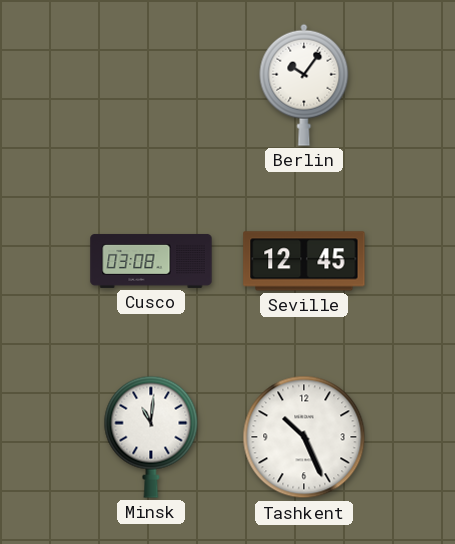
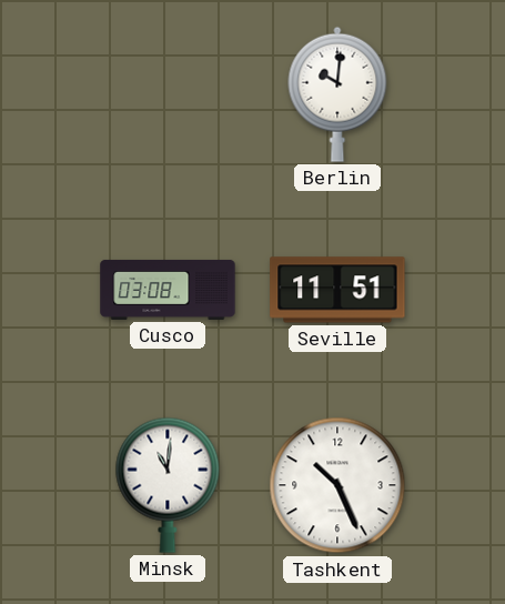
Berlin: 10:06 -> 10:01 (337, 94)
Seville: 12:45 -> 11:51 (337, 290)
